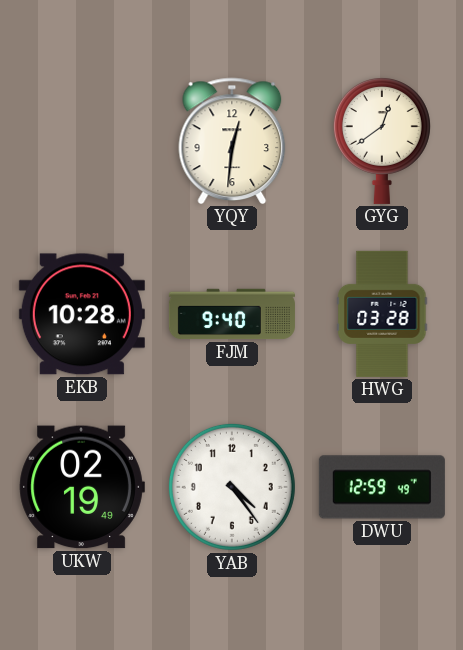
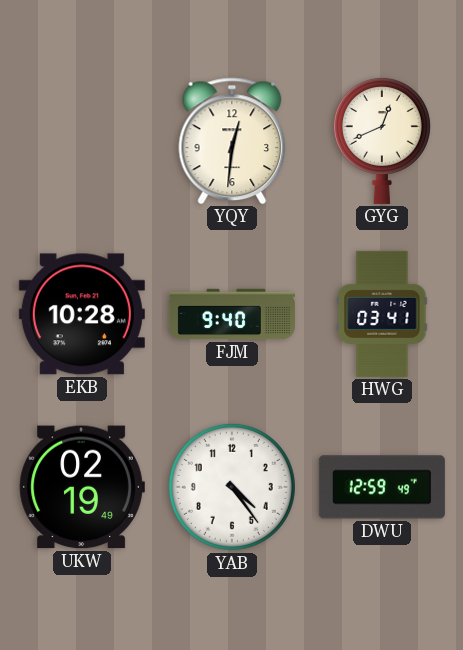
GYG: 12:39 -> 12:41 (382, 141)
HWG: 03:28 -> 03:41 (382, 314)
